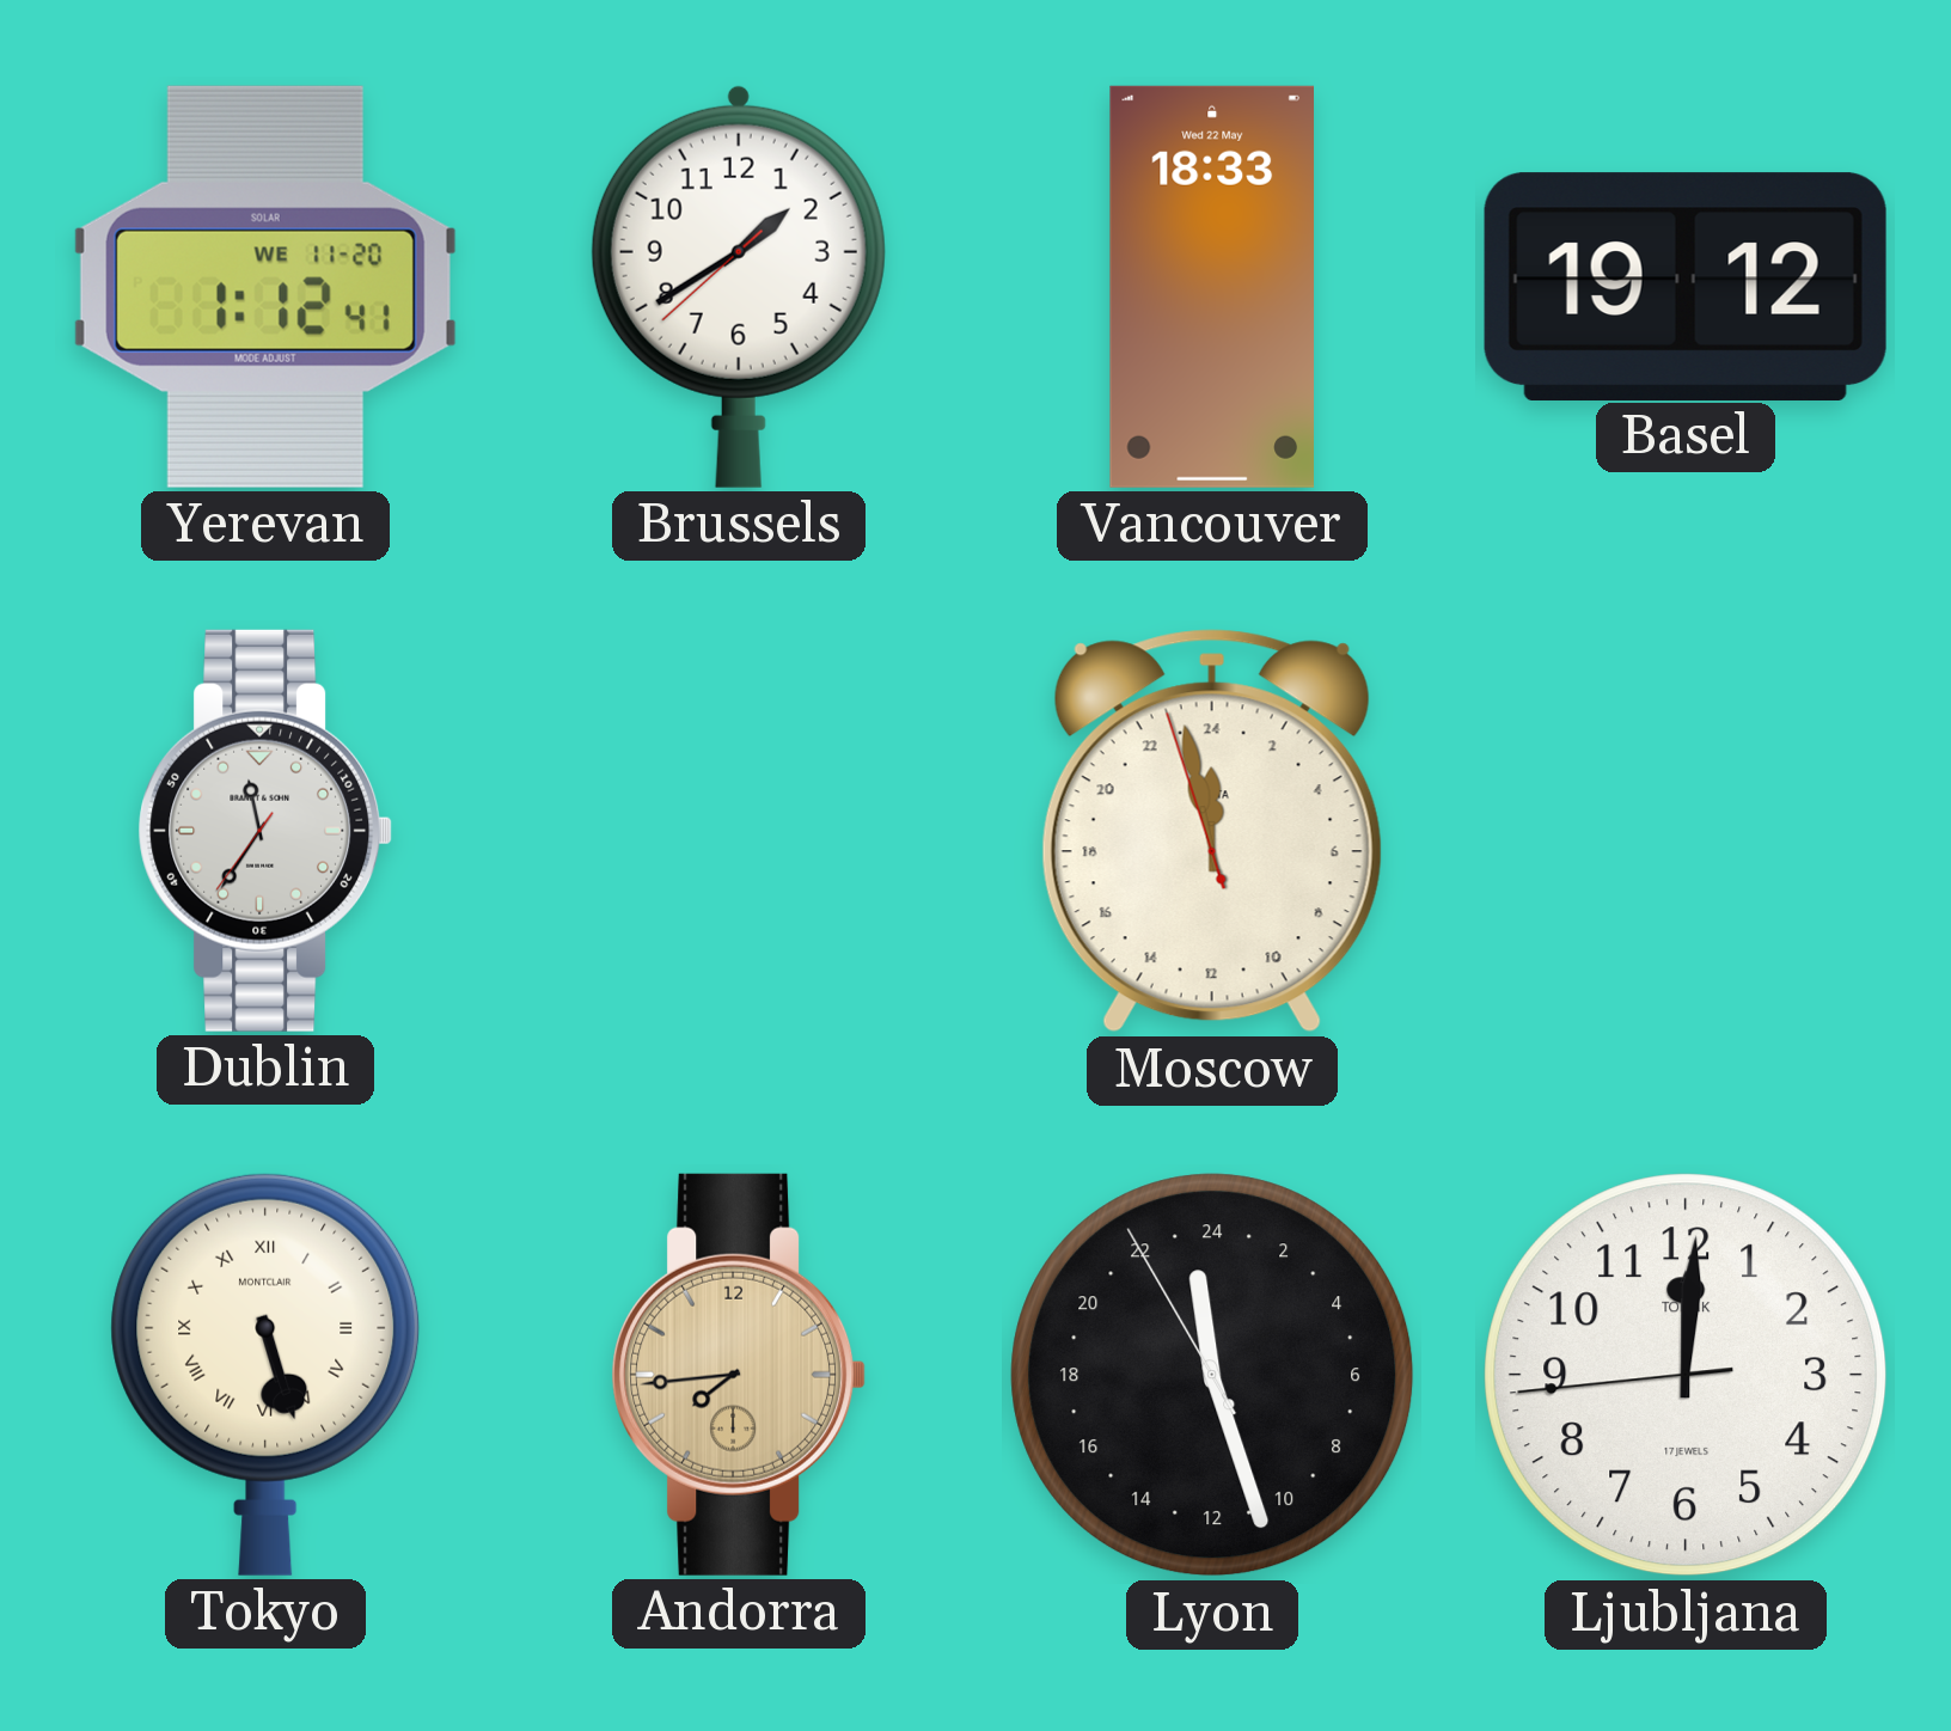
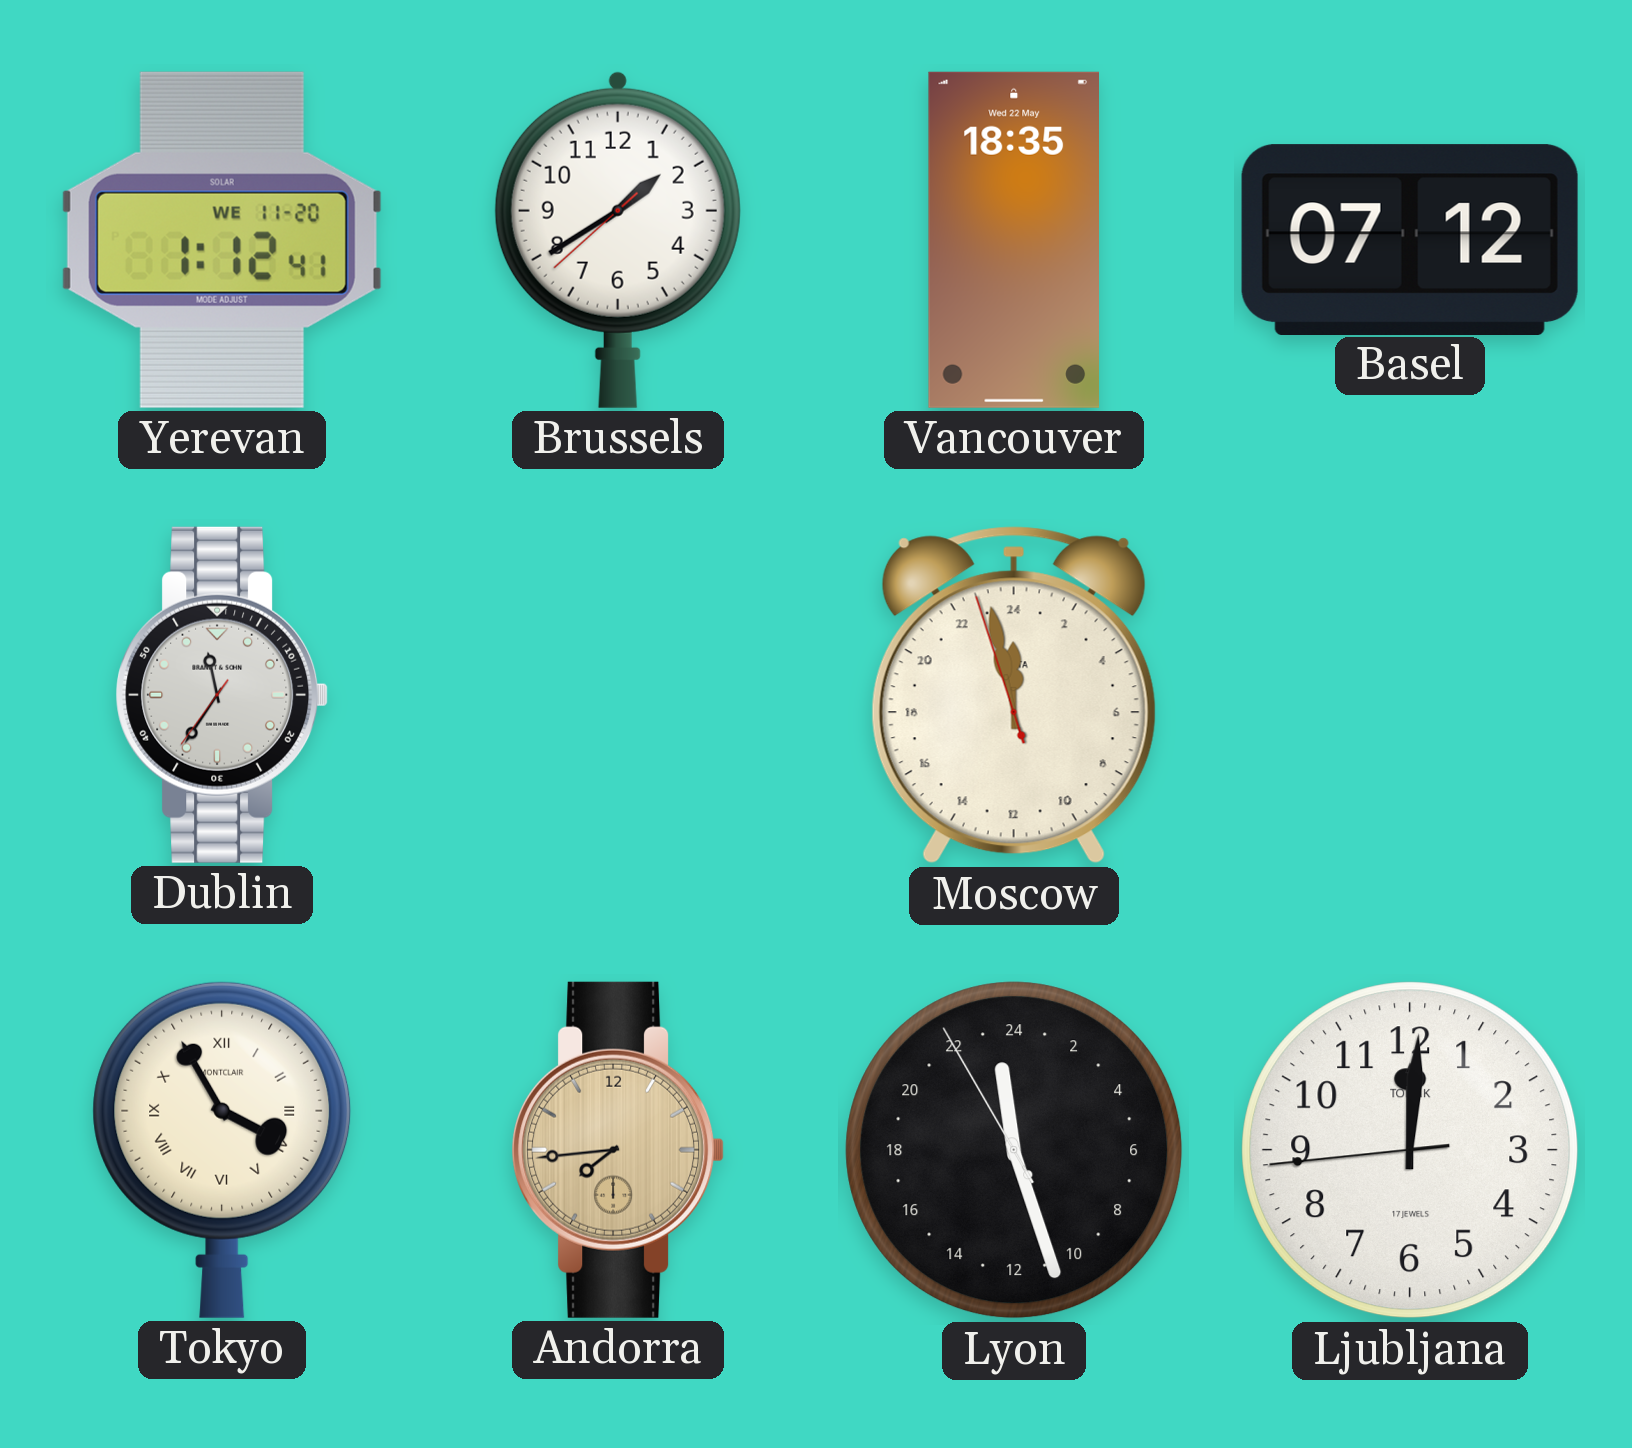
Vancouver: 18:33 -> 18:35 (1013, 240)
Basel: 19:12 -> 07:12 (1410, 239)
Tokyo: 5:27 -> 3:55 (222, 1149)
